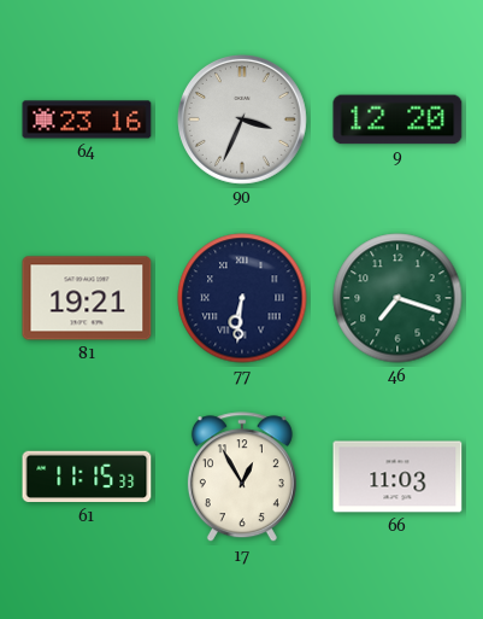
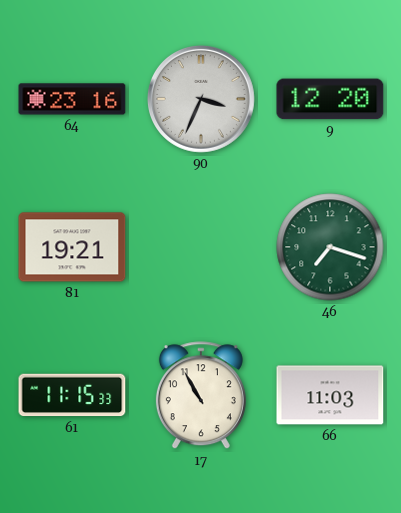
77: 6:31 -> none (242, 298)
17: 12:55 -> 10:55 (201, 396)
